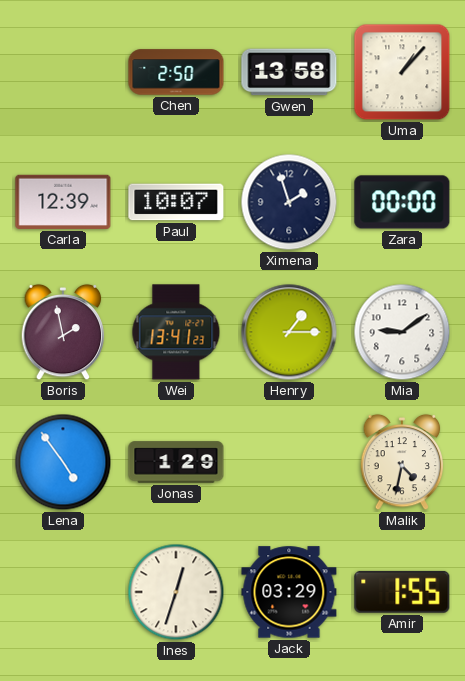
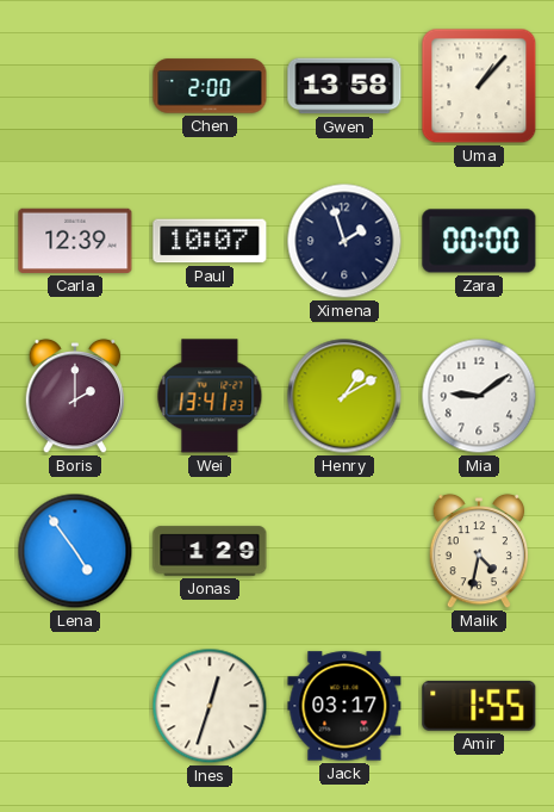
Chen: 2:50 -> 2:00 (210, 86)
Boris: 1:58 -> 2:00 (75, 396)
Henry: 1:15 -> 1:10 (344, 396)
Jack: 03:29 -> 03:17 (344, 706)
